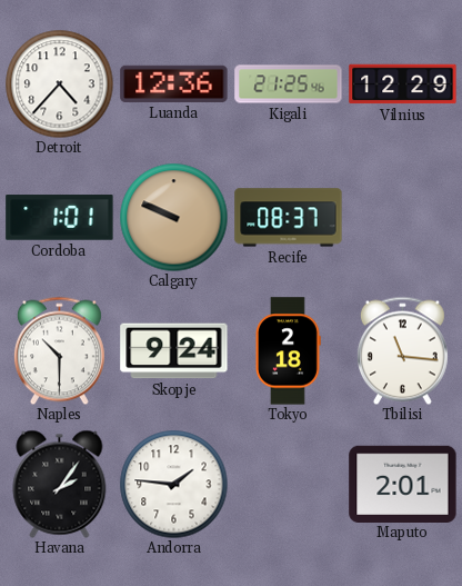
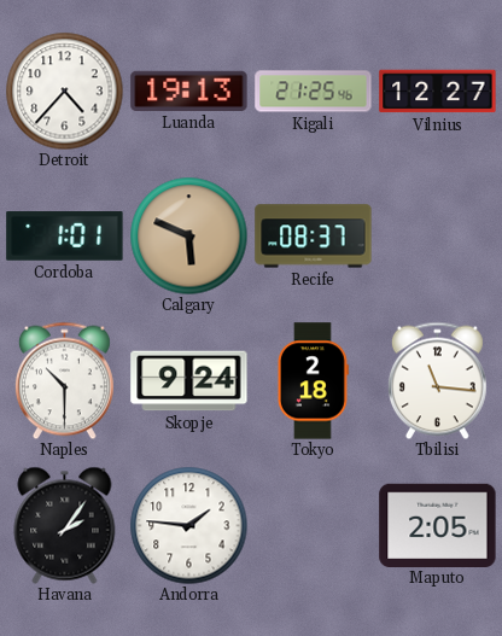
Luanda: 12:36 -> 19:13 (189, 91)
Vilnius: 12:29 -> 12:27 (438, 92)
Calgary: 9:49 -> 5:49 (188, 235)
Maputo: 2:01 -> 2:05 (438, 525)
